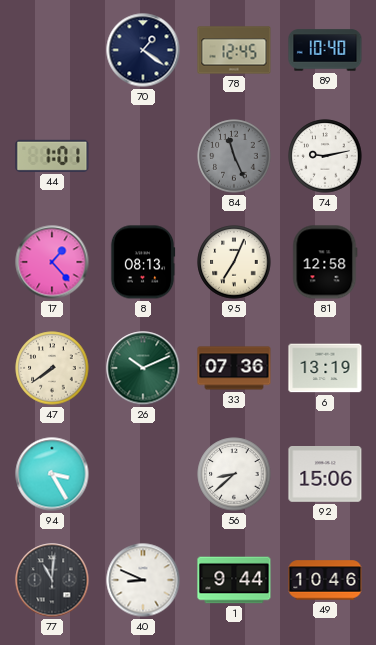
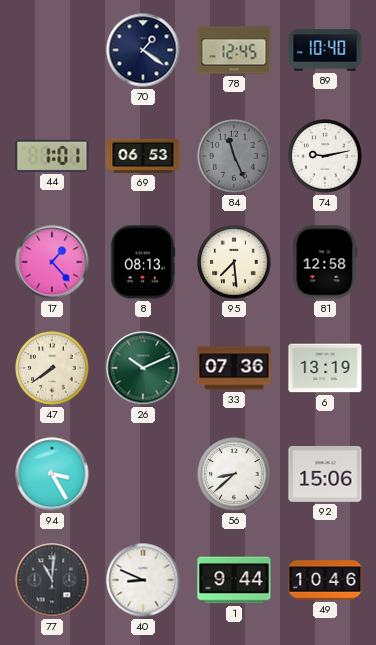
69: none -> 06:53 (143, 156)
95: 7:04 -> 7:29 (234, 262)
